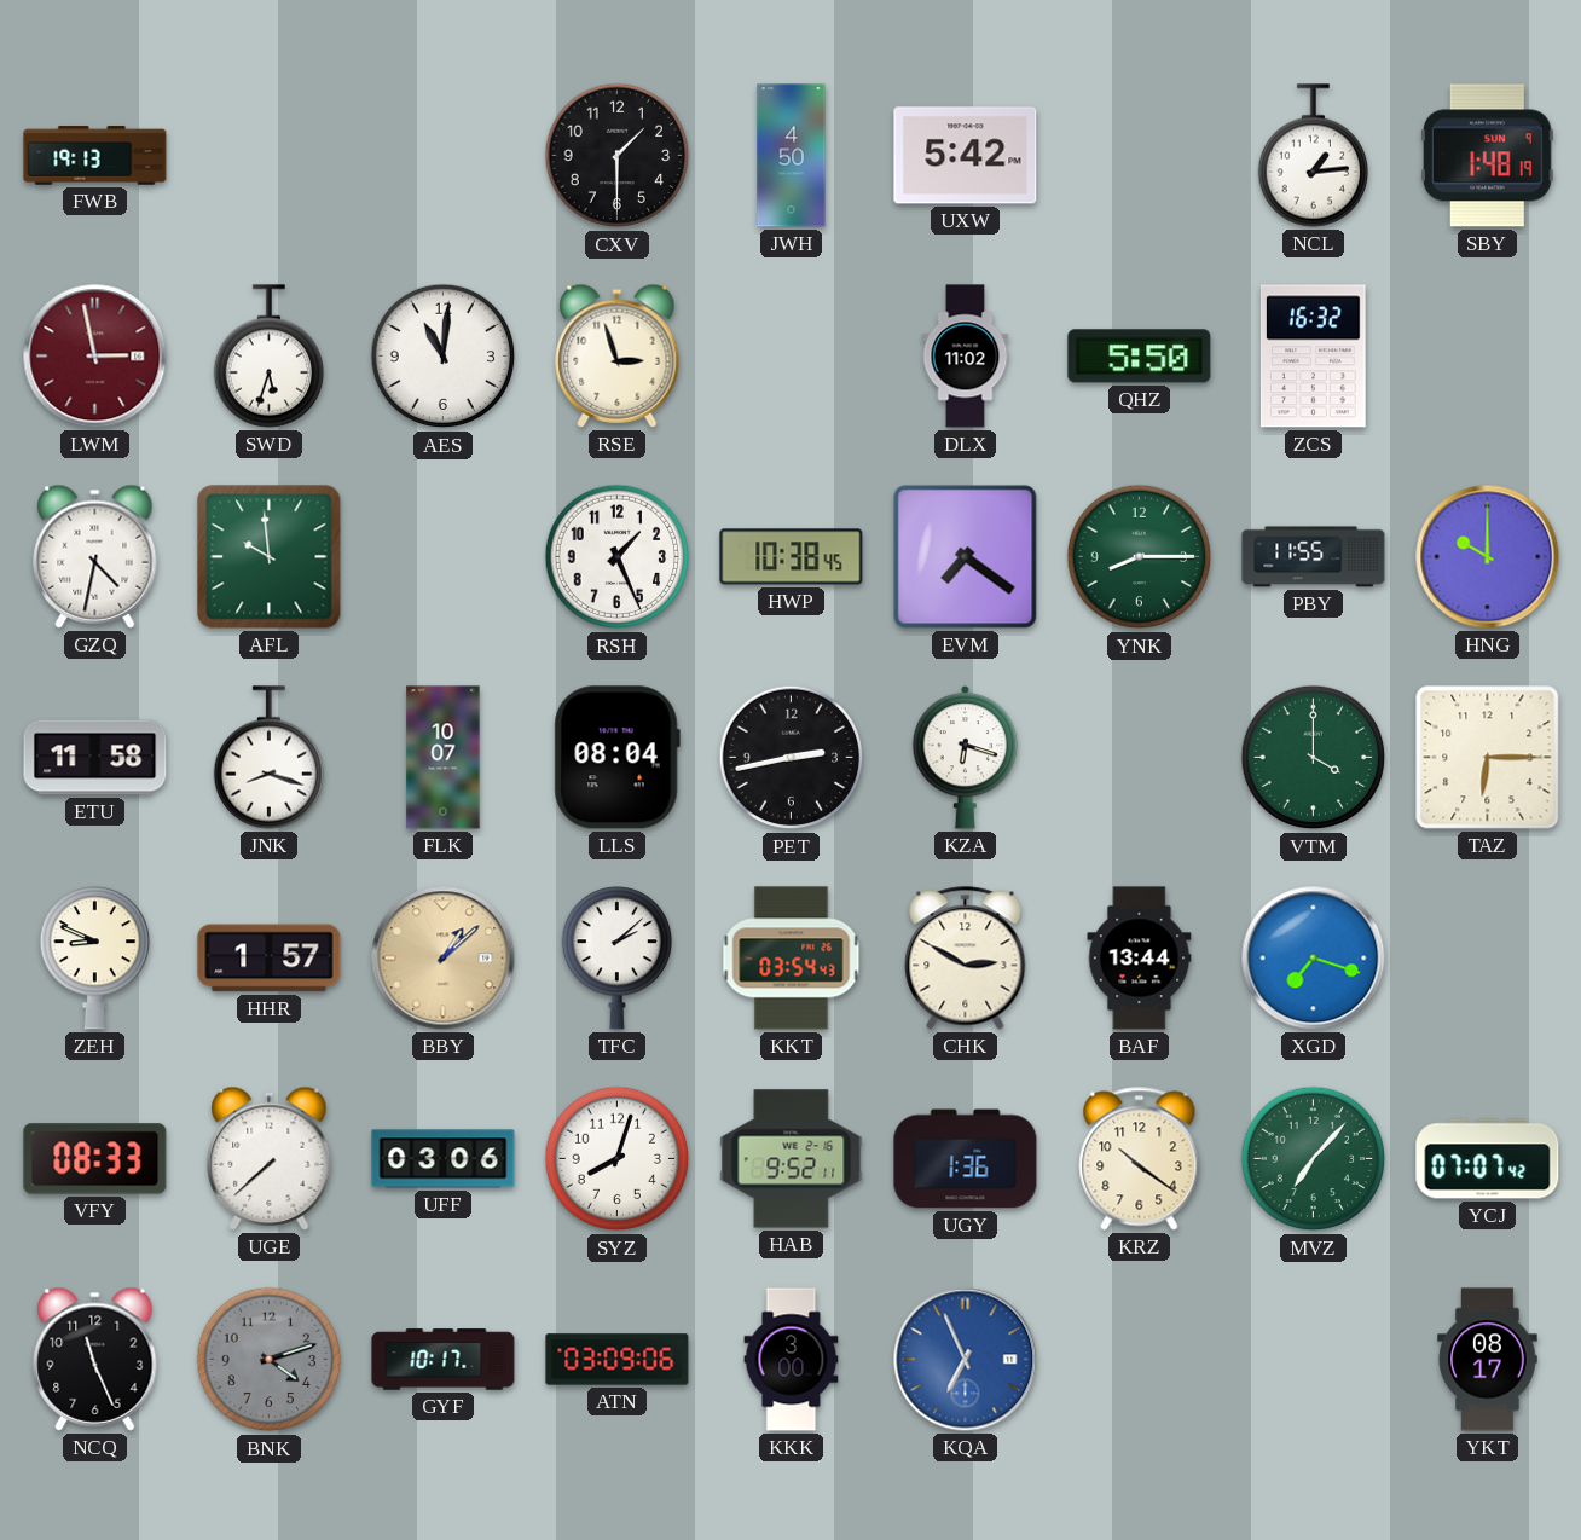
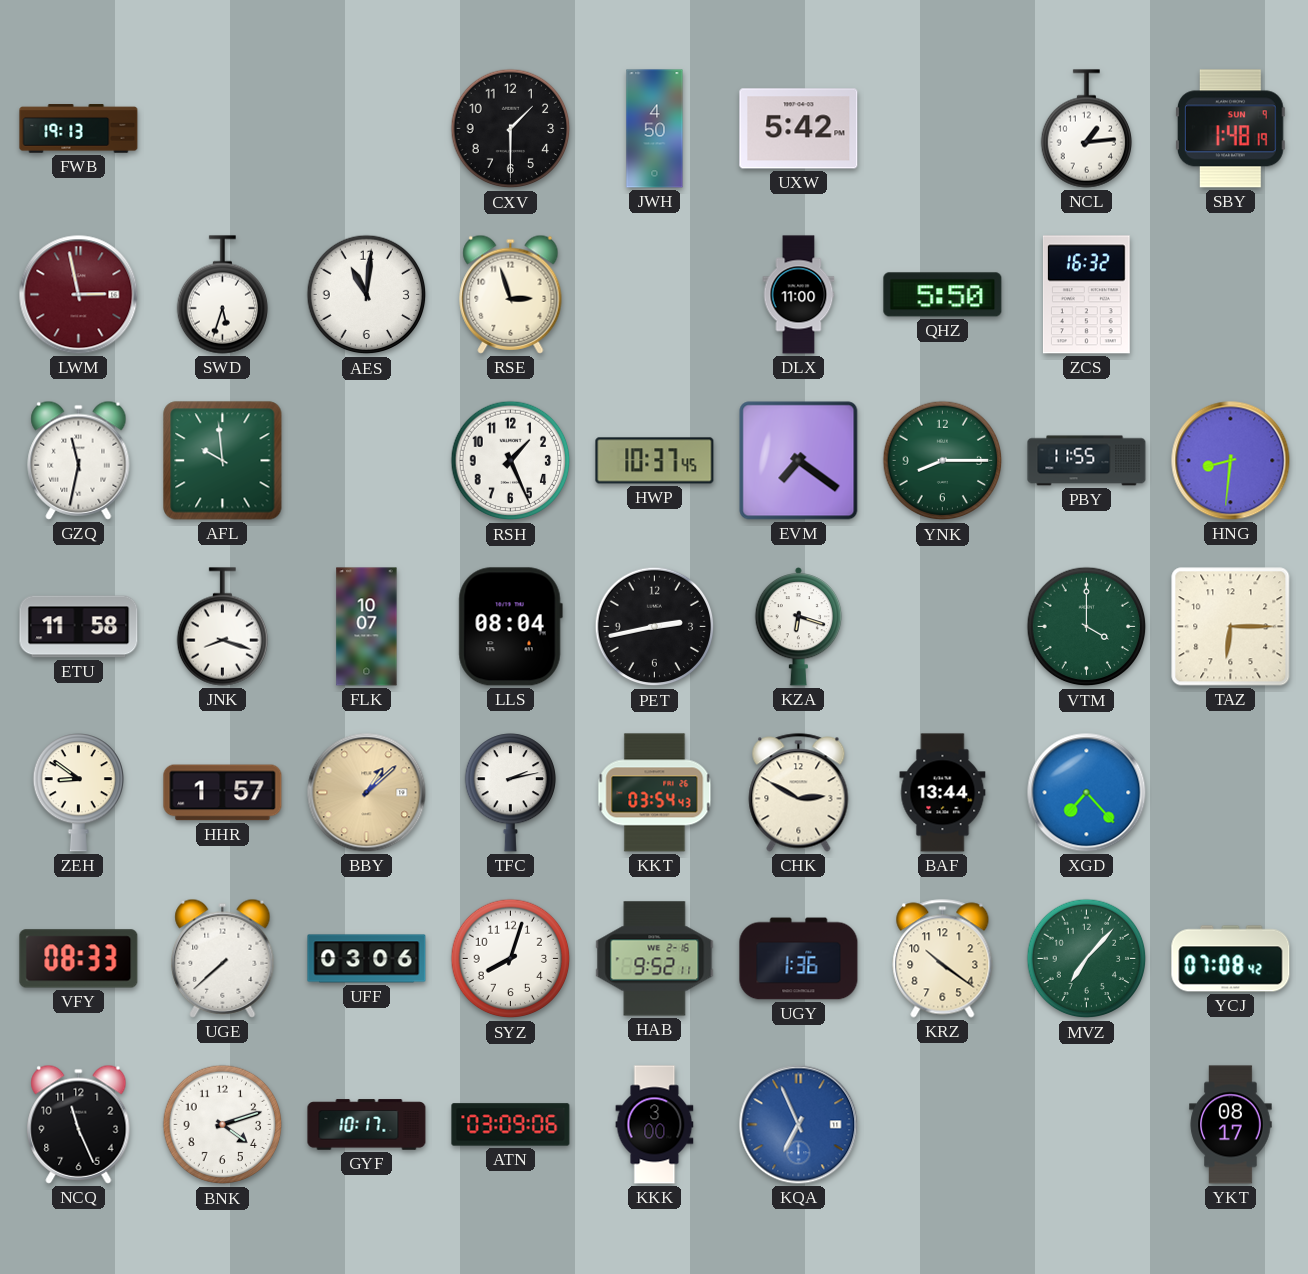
DLX: 11:02 -> 11:00 (799, 295)
GZQ: 4:32 -> 11:32 (79, 460)
HWP: 10:38 -> 10:37 (655, 461)
HNG: 10:00 -> 8:31 (1231, 461)
ZEH: 8:49 -> 8:51 (78, 793)
TFC: 2:08 -> 2:13 (510, 793)
XGD: 7:18 -> 7:23 (1087, 793)
YCJ: 07:07 -> 07:08 (1231, 959)
BNK dial: grey -> white (223, 1125)
